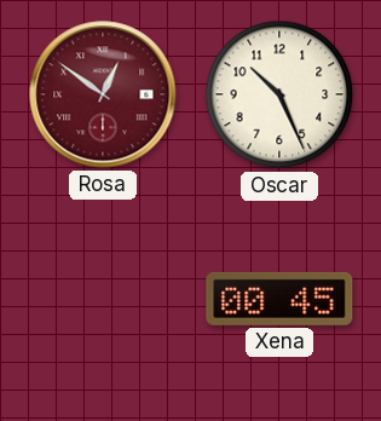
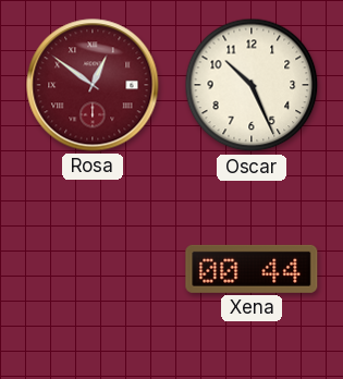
Xena: 00:45 -> 00:44 (252, 269)
